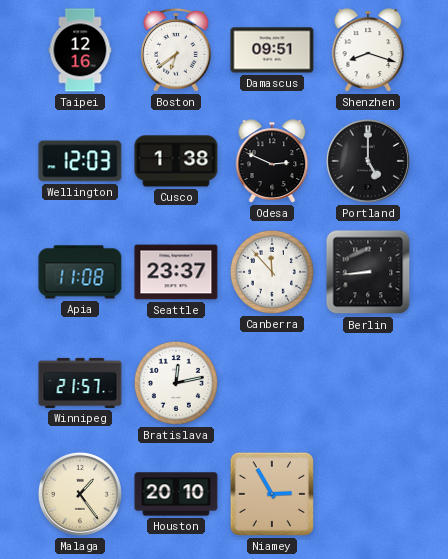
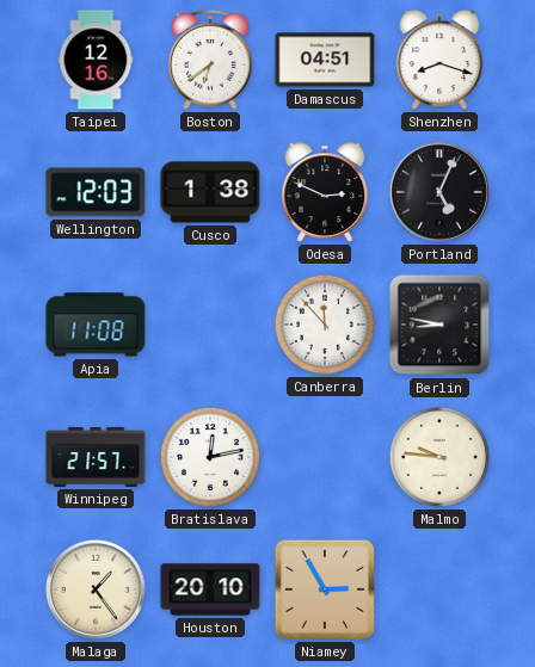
Damascus: 09:51 -> 04:51 (325, 60)
Portland: 5:00 -> 5:04 (439, 192)
Seattle: 23:37 -> none (176, 272)
Berlin: 8:44 -> 8:47 (439, 325)
Malmo: none -> 9:46 (439, 457)
